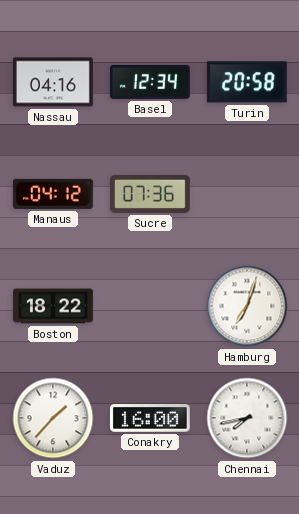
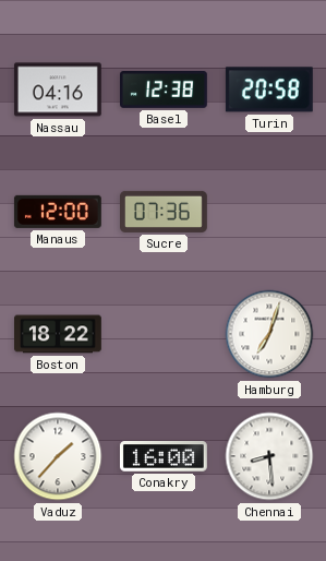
Basel: 12:34 -> 12:38 (165, 91)
Manaus: 04:12 -> 12:00 (58, 212)
Chennai: 7:43 -> 8:29 (269, 456)
